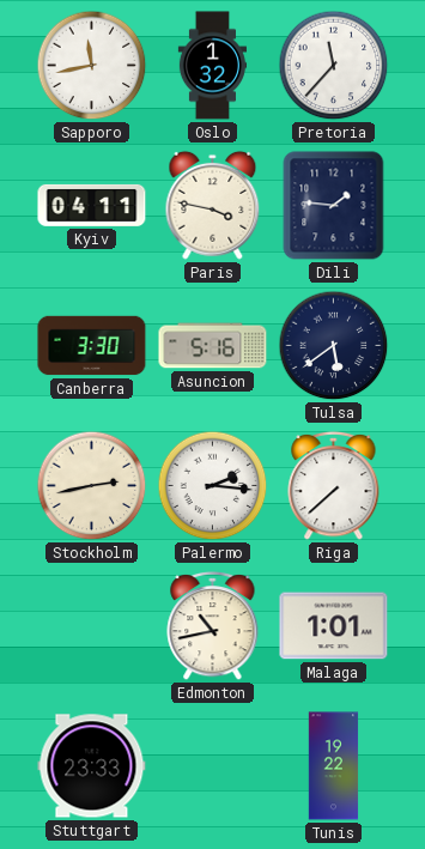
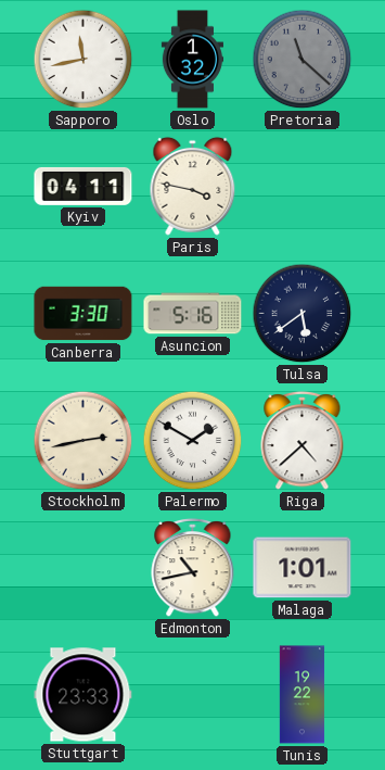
Pretoria: 11:37 -> 11:22 (303, 60)
Pretoria dial: white -> grey (303, 60)
Dili: 1:46 -> none (334, 206)
Palermo: 2:16 -> 1:50 (193, 441)
Riga: 7:38 -> 4:38 (303, 440)
